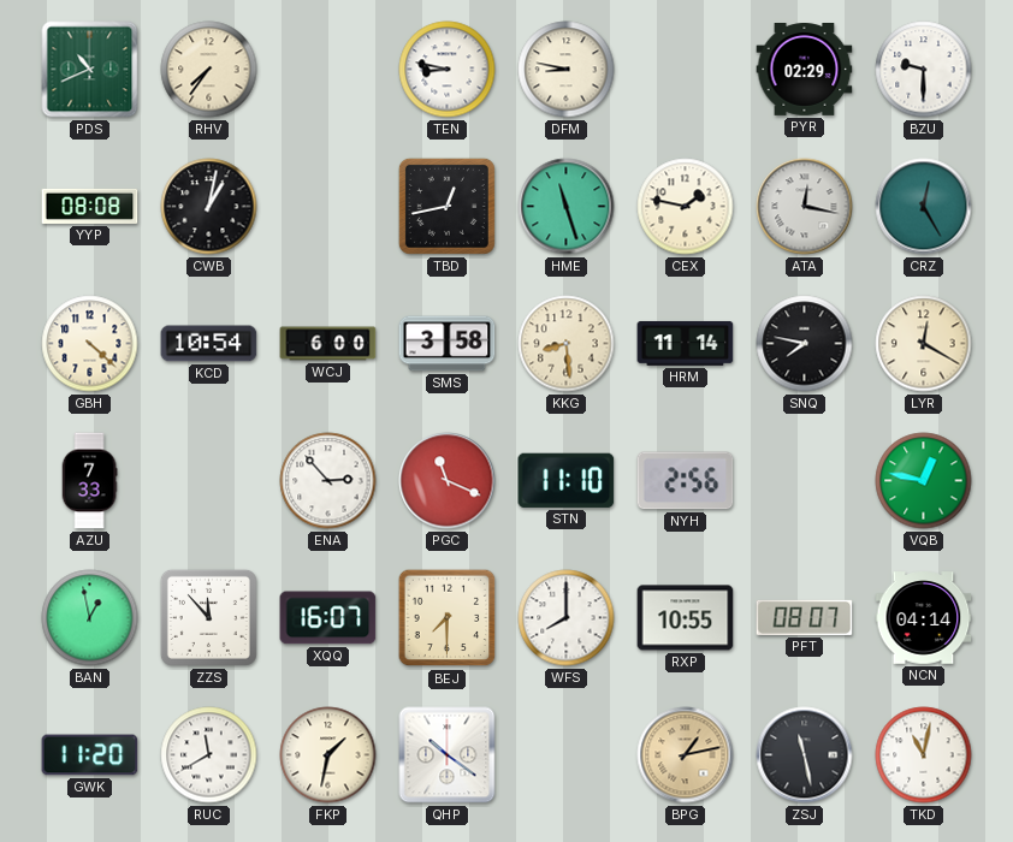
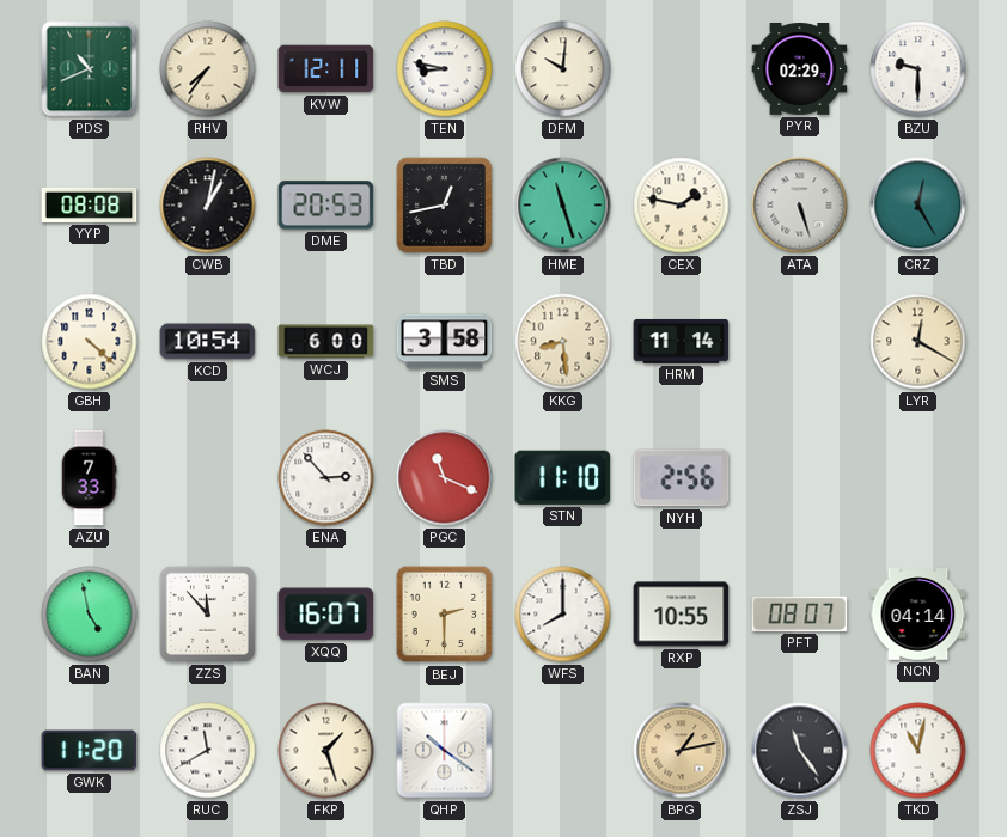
KVW: none -> 12:11 (326, 69)
DFM: 8:47 -> 10:01 (563, 69)
DME: none -> 20:53 (326, 206)
ATA: 12:17 -> 5:27 (800, 206)
SNQ: 7:47 -> none (805, 344)
VQB: 12:47 -> none (924, 481)
BAN: 12:58 -> 4:58 (90, 615)
BEJ: 7:30 -> 2:30 (445, 615)
FKP: 1:32 -> 1:27 (326, 751)
ZSJ: 11:28 -> 11:24 (800, 751)
